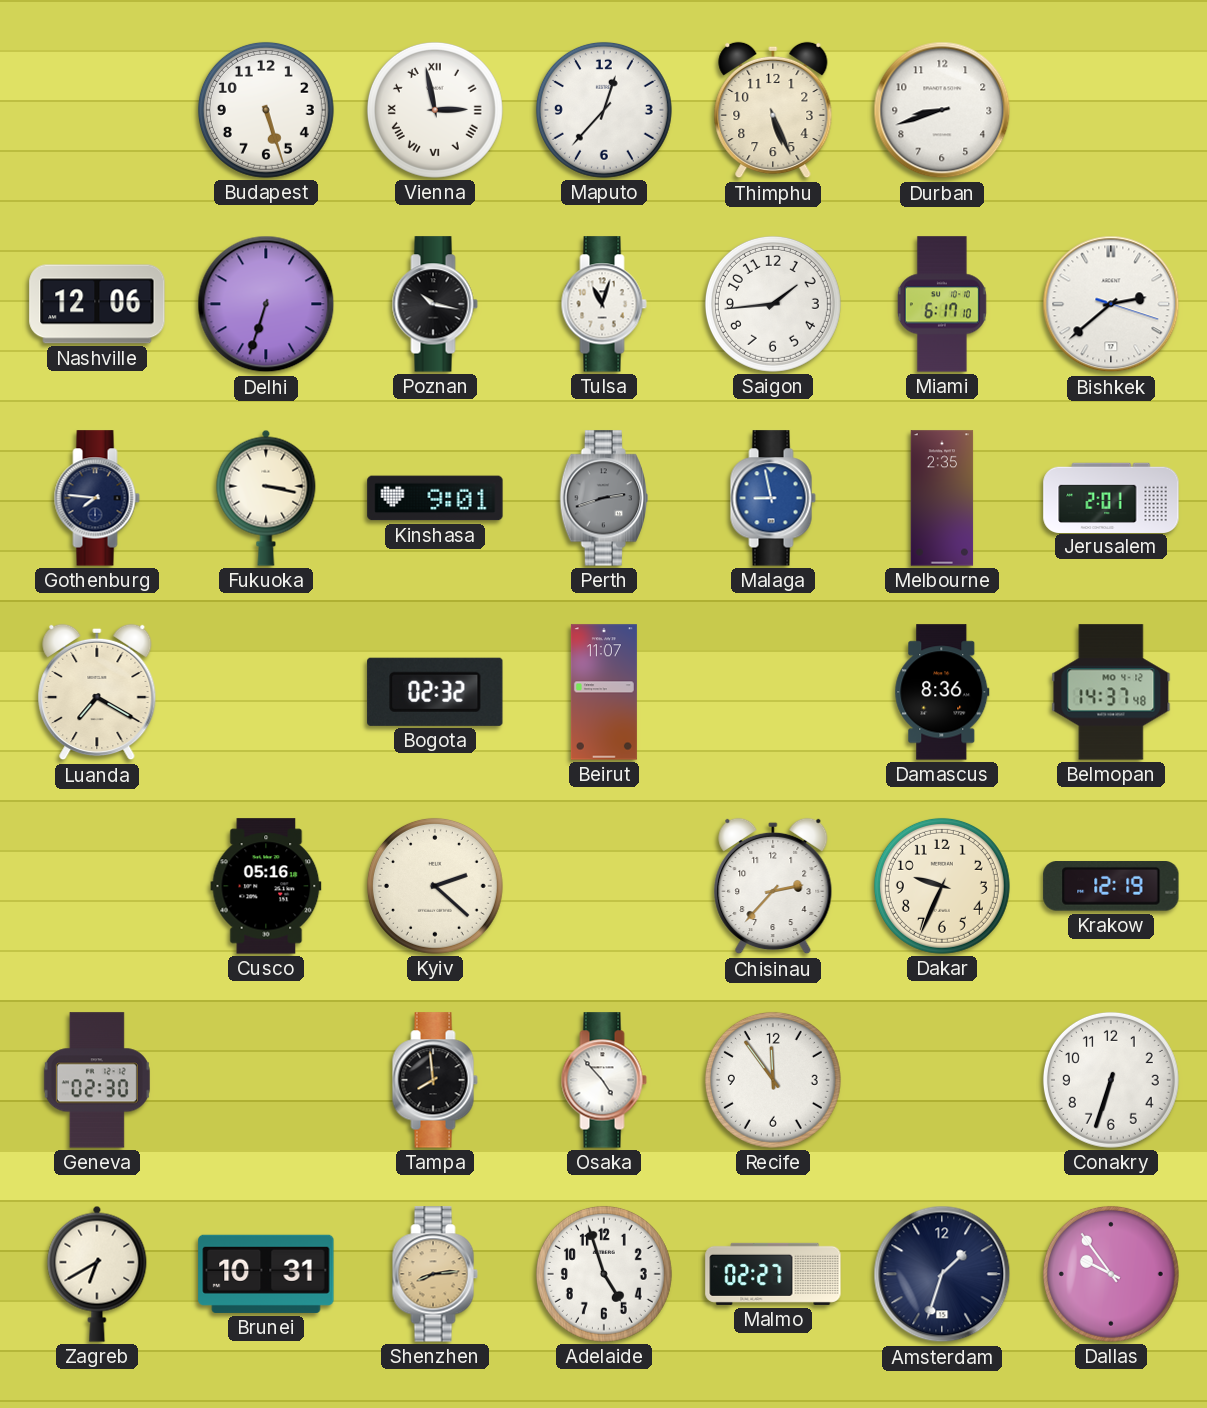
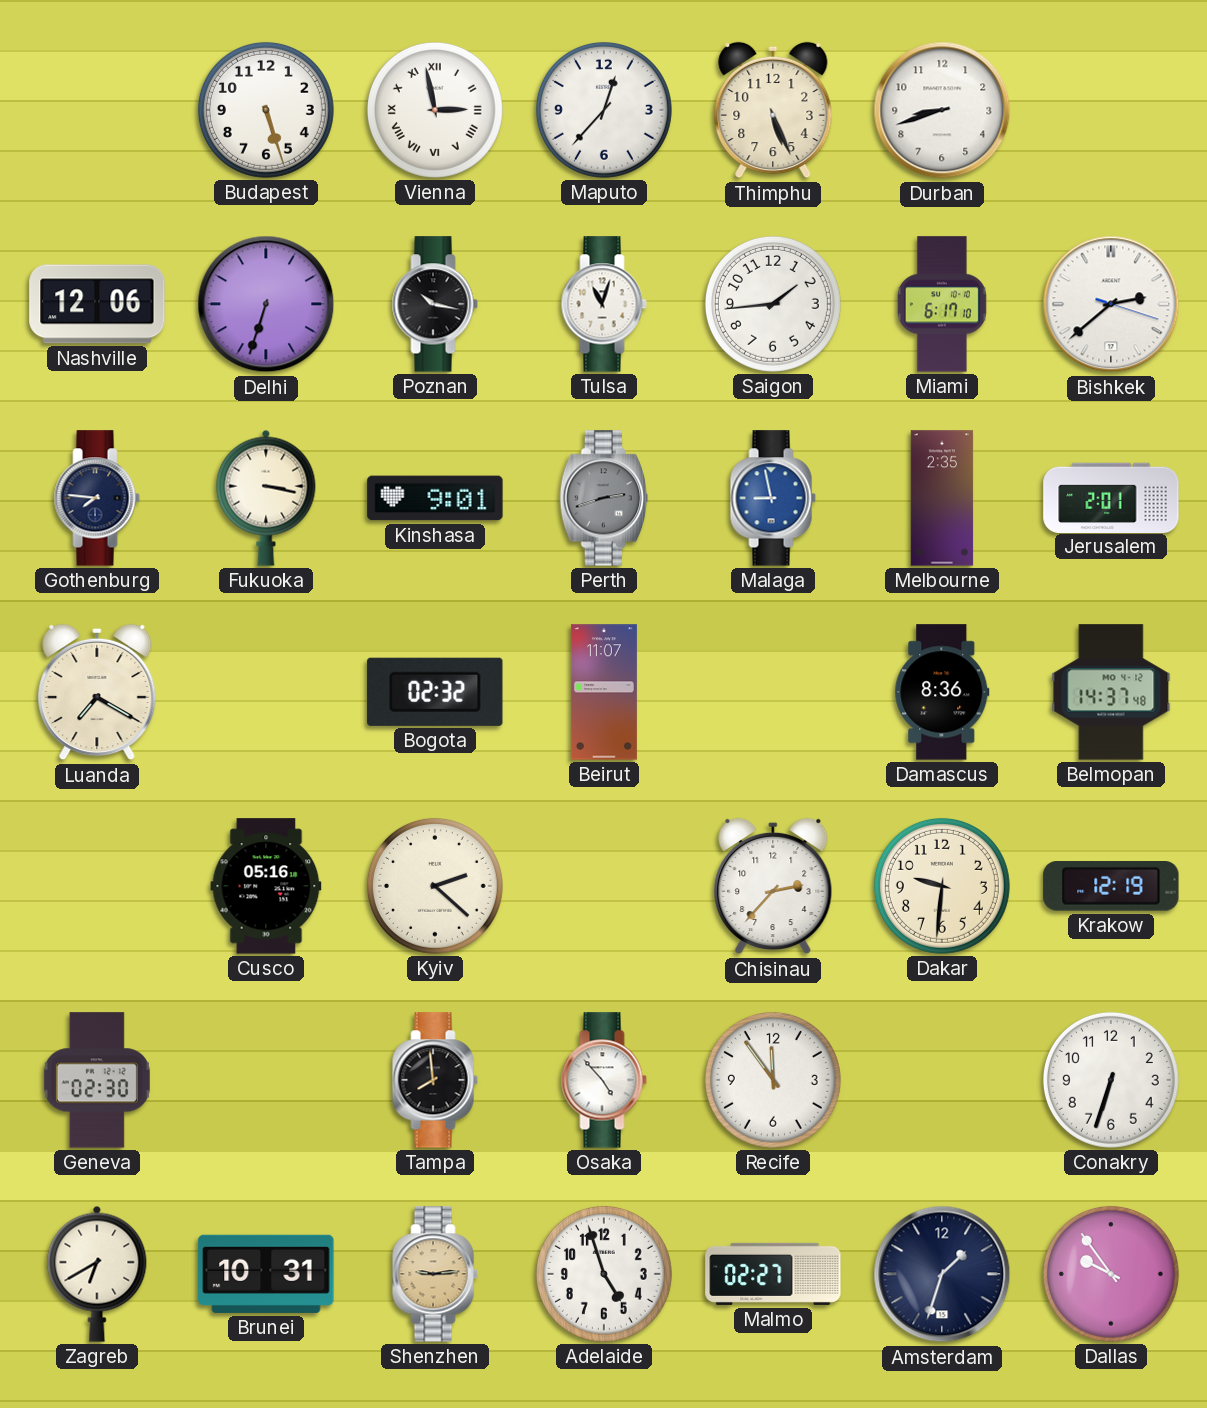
Dakar: 9:34 -> 9:31 (942, 886)
Shenzhen: 8:14 -> 9:14 (435, 1274)
